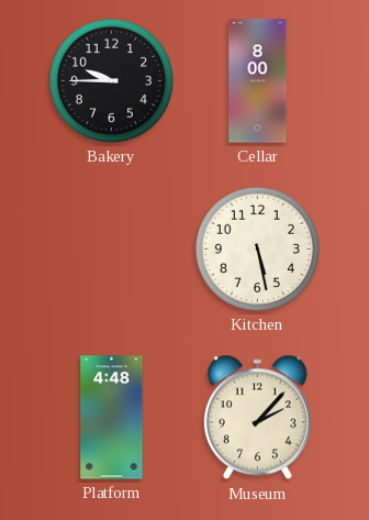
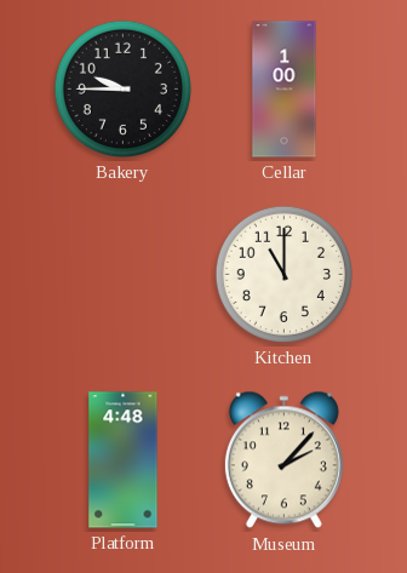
Cellar: 8:00 -> 1:00 (285, 90)
Kitchen: 5:28 -> 11:00 (283, 274)
